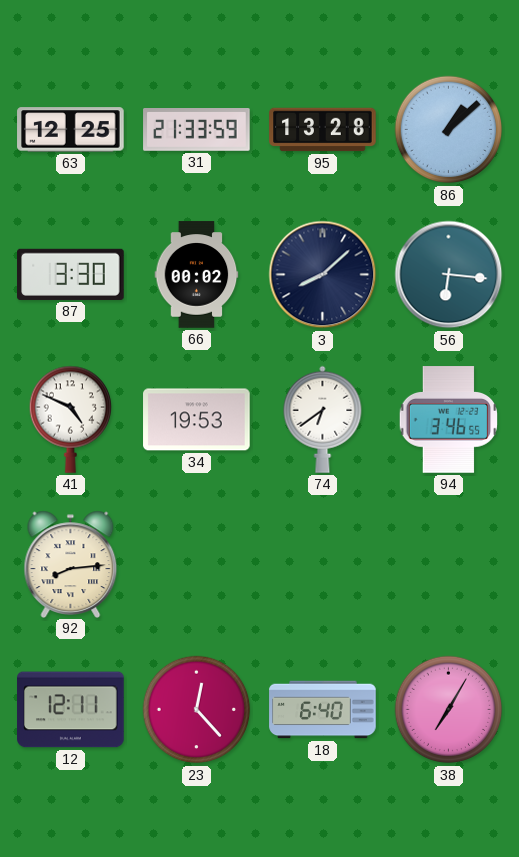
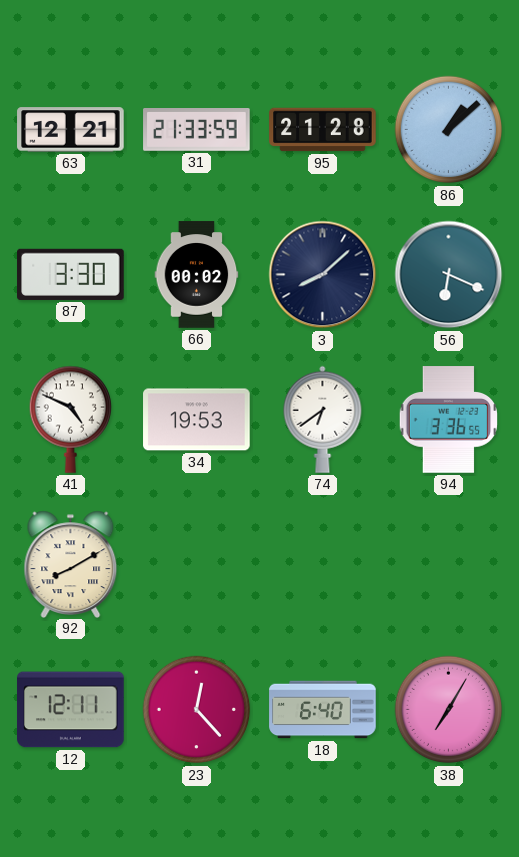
63: 12:25 -> 12:21 (71, 130)
95: 13:28 -> 21:28 (323, 130)
56: 6:16 -> 6:19 (449, 275)
94: 3:46 -> 3:36 (449, 420)
92: 8:14 -> 8:10 (71, 564)
